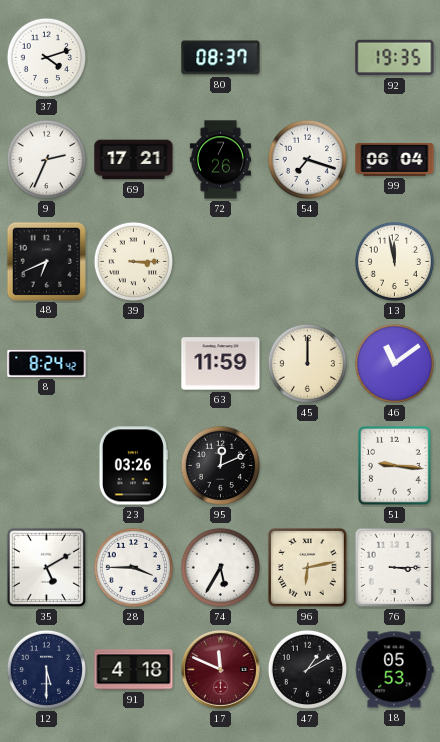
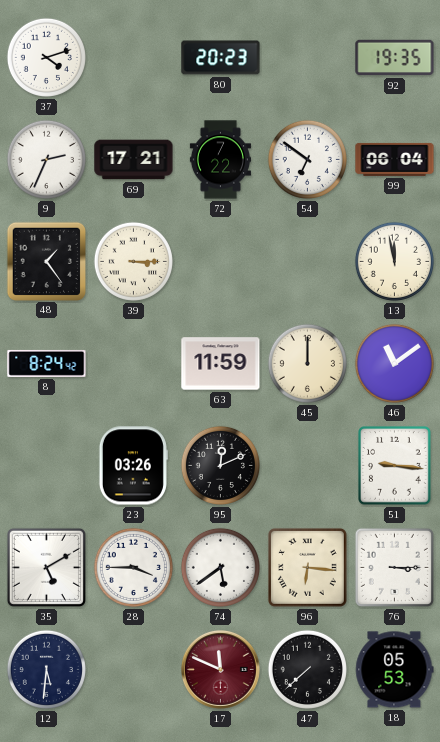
80: 08:37 -> 20:23 (221, 58)
72: 7:26 -> 7:22 (220, 160)
54: 7:18 -> 6:51 (307, 159)
48: 6:41 -> 1:24 (46, 261)
74: 5:35 -> 5:39 (220, 567)
96: 6:13 -> 6:16 (307, 567)
12: 5:30 -> 5:31 (46, 669)
91: 4:18 -> none (134, 670)
47: 1:10 -> 7:38 (307, 669)
